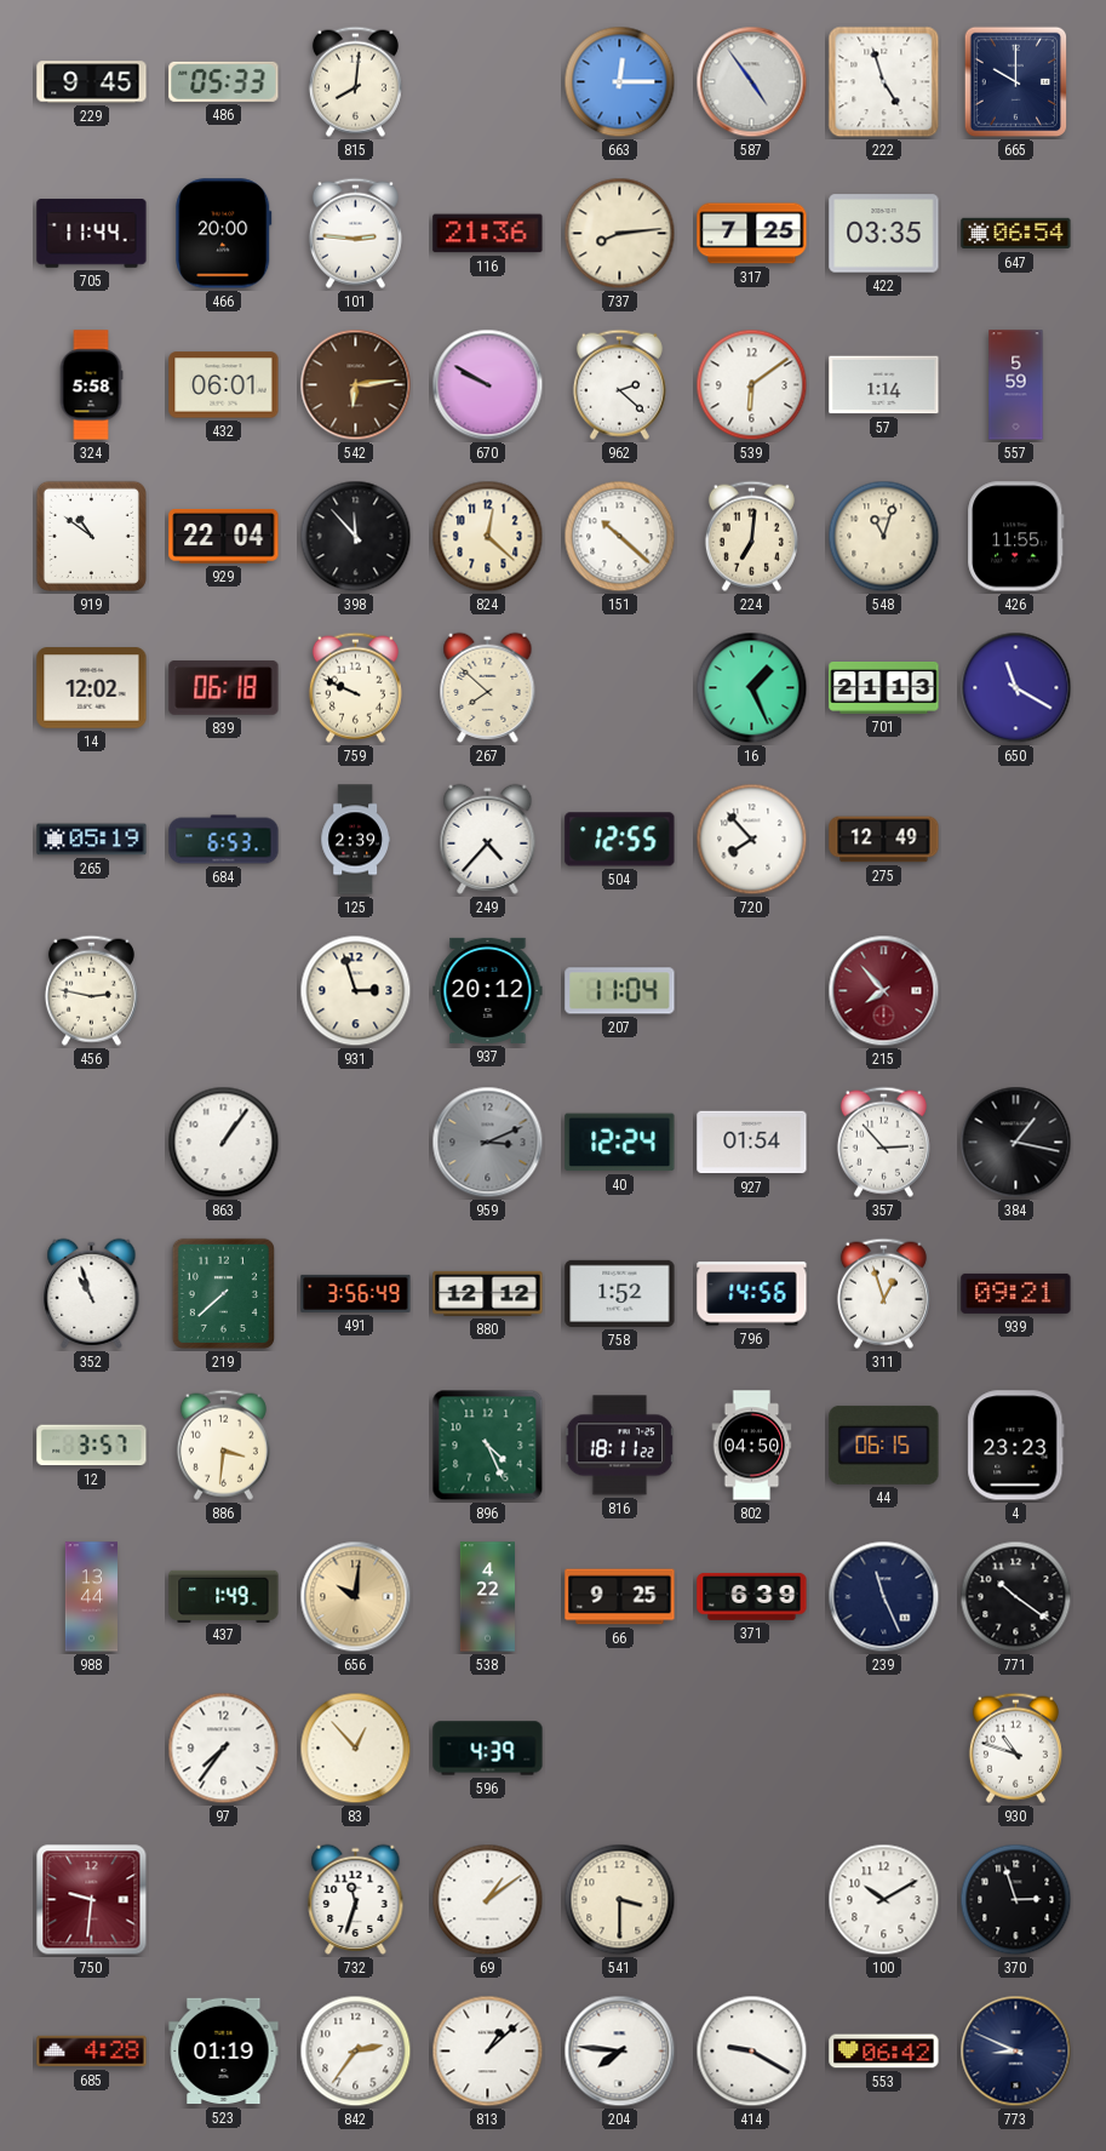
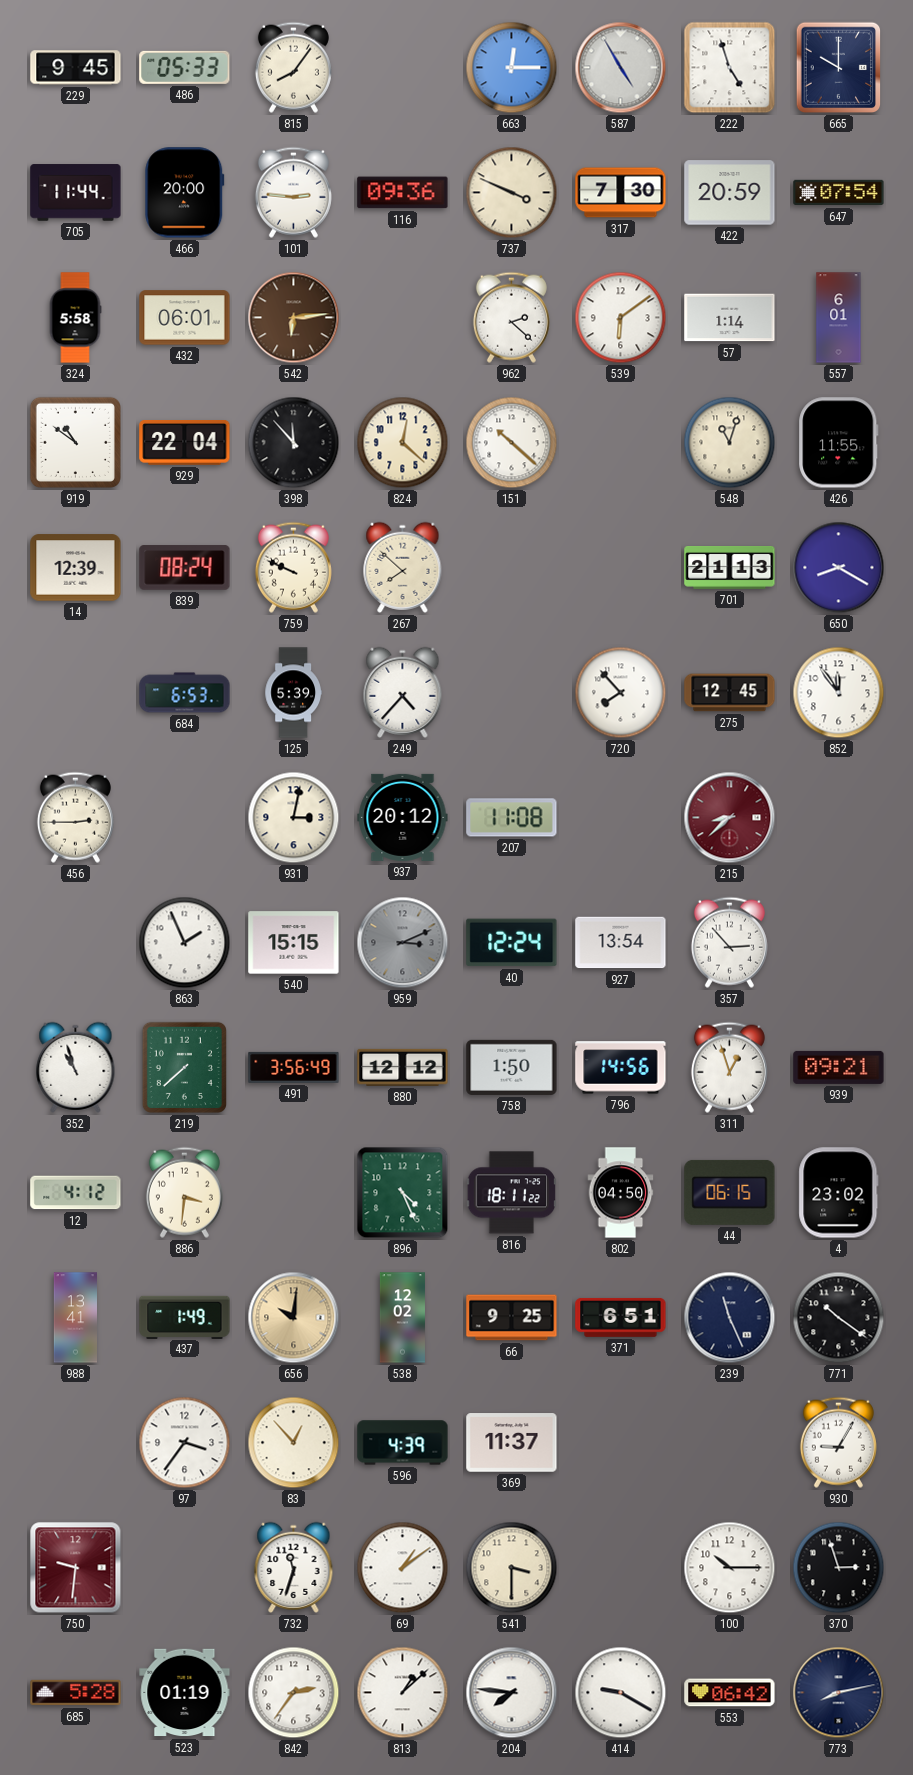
815: 8:01 -> 8:06 (293, 67)
587: 4:54 -> 4:55 (621, 68)
116: 21:36 -> 09:36 (403, 193)
737: 8:14 -> 3:49 (512, 193)
317: 7:25 -> 7:30 (621, 193)
422: 03:35 -> 20:59 (730, 193)
647: 06:54 -> 07:54 (839, 193)
670: 9:50 -> none (488, 385)
557: 5:59 -> 6:01 (839, 318)
224: 7:01 -> none (751, 536)
14: 12:02 -> 12:39 (76, 568)
839: 06:18 -> 08:24 (185, 568)
16: 1:26 -> none (752, 688)
650: 11:20 -> 8:20 (839, 568)
265: 05:19 -> none (92, 840)
125: 2:39 -> 5:39 (293, 693)
504: 12:55 -> none (620, 840)
275: 12:49 -> 12:45 (730, 693)
852: none -> 11:54 (839, 693)
456: 2:47 -> 2:45 (75, 817)
931: 2:57 -> 3:02 (294, 818)
207: 11:04 -> 11:08 (512, 818)
215: 7:53 -> 8:38 (730, 818)
863: 1:06 -> 1:56 (185, 943)
540: none -> 15:15 (294, 943)
927: 01:54 -> 13:54 (621, 943)
384: 1:17 -> none (1016, 1143)
758: 1:52 -> 1:50 (512, 1067)
12: 3:57 -> 4:12 (76, 1193)
4: 23:23 -> 23:02 (839, 1193)
988: 13:44 -> 13:41 (75, 1318)
538: 4:22 -> 12:02 (402, 1318)
371: 6:39 -> 6:51 (621, 1317)
97: 7:36 -> 3:36 (185, 1443)
369: none -> 11:37 (512, 1443)
930: 10:48 -> 9:05 (838, 1442)
100: 10:10 -> 10:15 (730, 1568)
685: 4:28 -> 5:28 (76, 1693)
773: 8:49 -> 8:13 (839, 1693)
